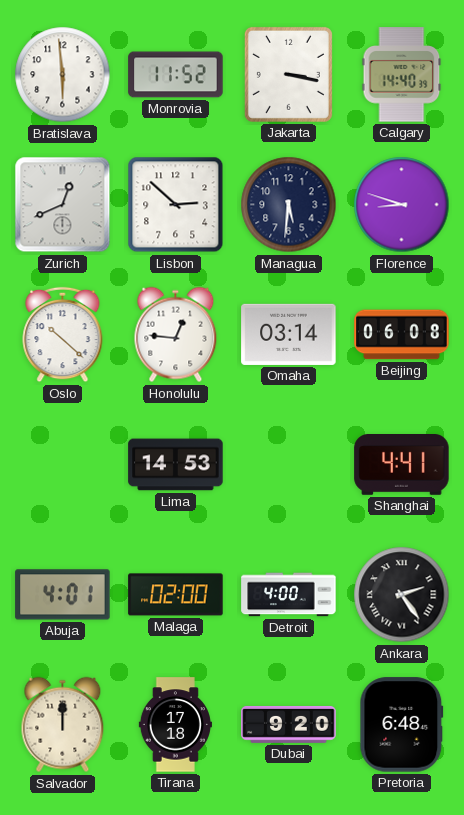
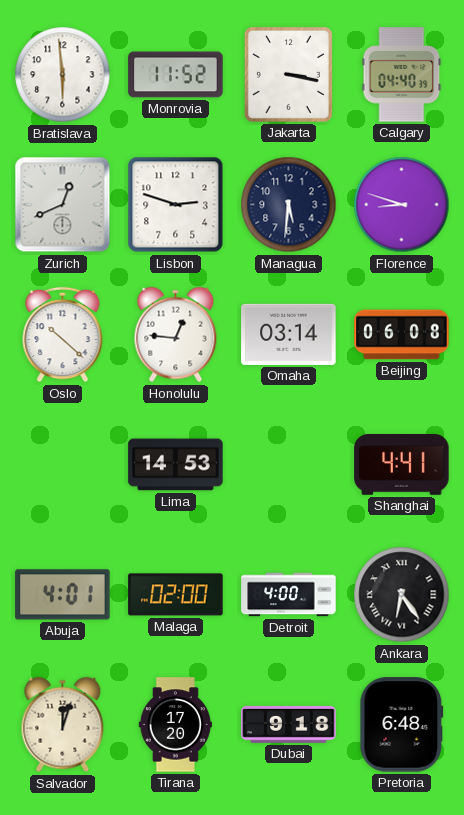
Calgary: 14:40 -> 04:40 (402, 75)
Lisbon: 2:52 -> 2:48 (176, 205)
Ankara: 2:24 -> 6:24 (402, 595)
Salvador: 12:00 -> 12:03 (63, 725)
Tirana: 17:18 -> 17:20 (175, 725)
Dubai: 9:20 -> 9:18 (289, 724)
